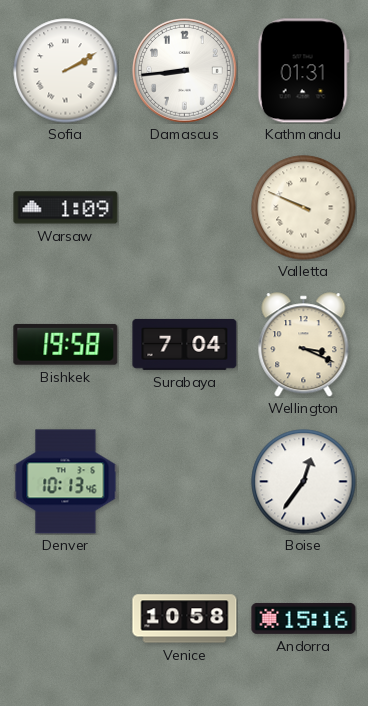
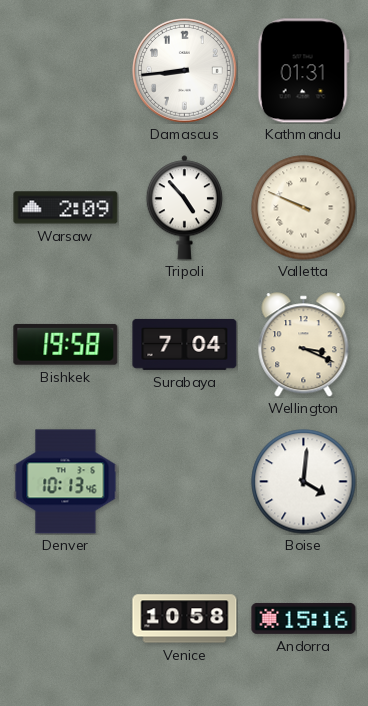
Sofia: 2:10 -> none (66, 71)
Warsaw: 1:09 -> 2:09 (66, 208)
Tripoli: none -> 4:53 (184, 208)
Boise: 12:36 -> 4:01 (304, 482)
